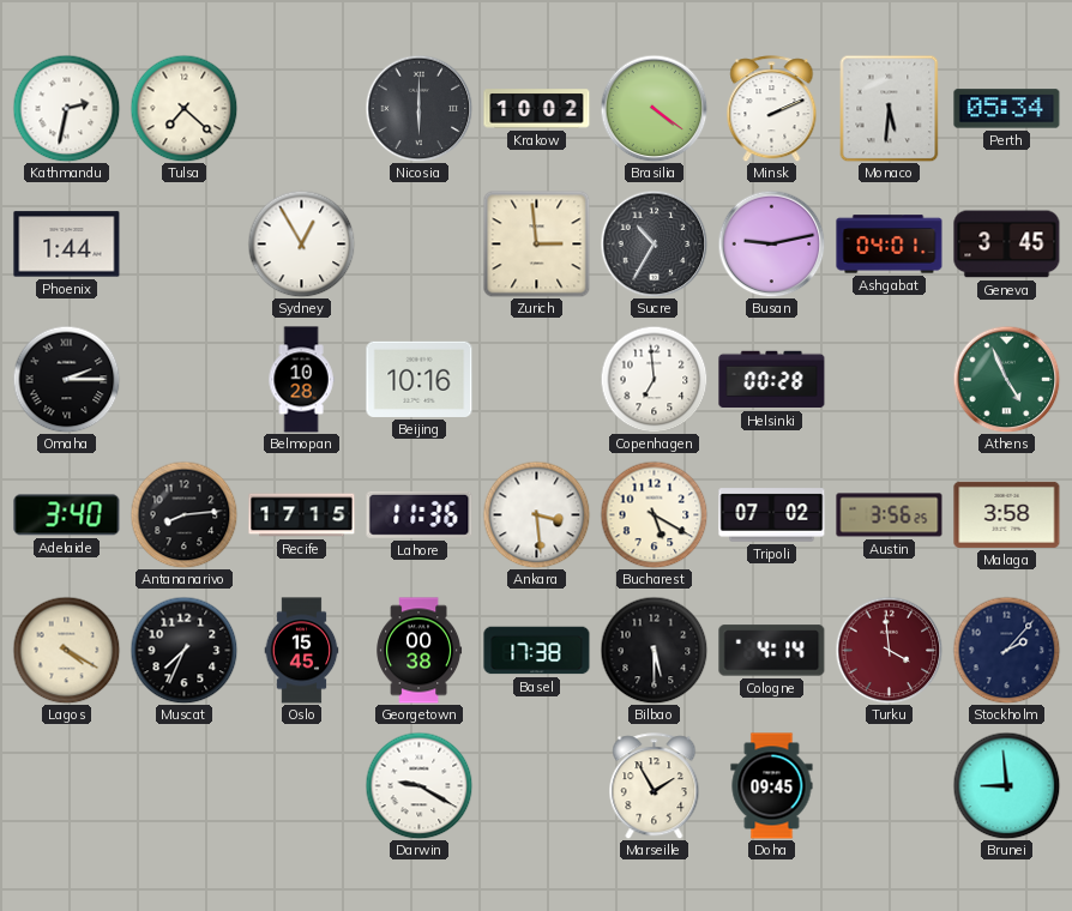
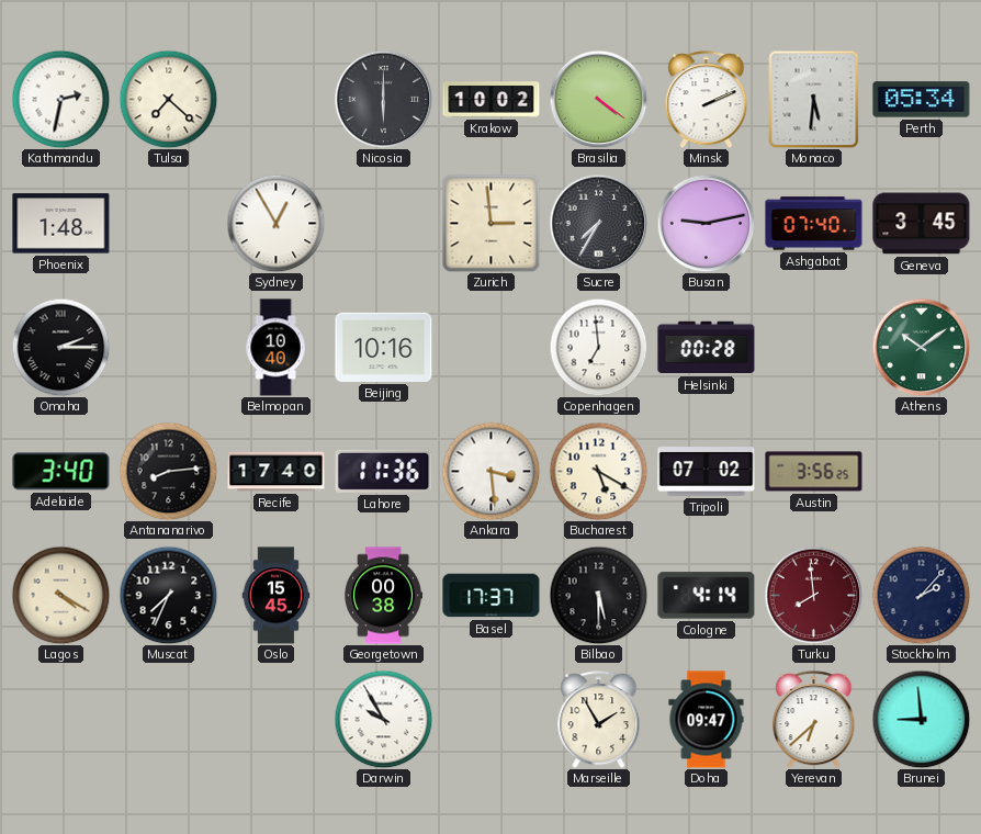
Phoenix: 1:44 -> 1:48 (61, 224)
Sucre: 10:35 -> 7:35 (598, 223)
Ashgabat: 04:01 -> 07:40 (814, 224)
Belmopan: 10:28 -> 10:40 (275, 348)
Athens: 4:56 -> 10:09 (921, 347)
Recife: 17:15 -> 17:40 (277, 472)
Malaga: 3:58 -> none (1007, 514)
Basel: 17:38 -> 17:37 (492, 596)
Turku: 3:59 -> 7:59 (813, 595)
Darwin: 9:20 -> 9:55 (383, 719)
Doha: 09:45 -> 09:47 (707, 720)
Yerevan: none -> 6:38 (814, 720)
